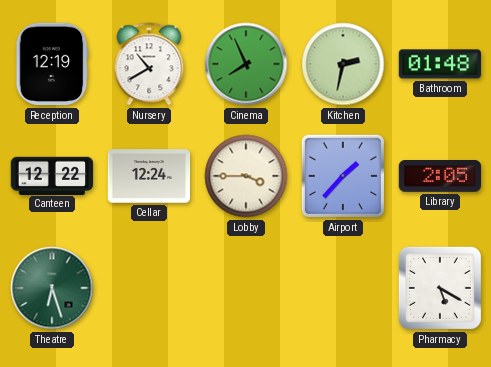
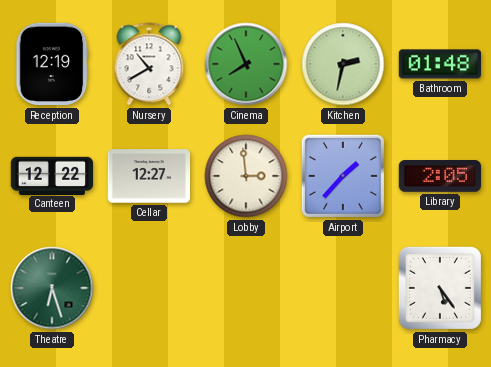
Cellar: 12:24 -> 12:27 (149, 176)
Lobby: 3:45 -> 2:59 (246, 176)
Pharmacy: 5:20 -> 5:24 (440, 288)
